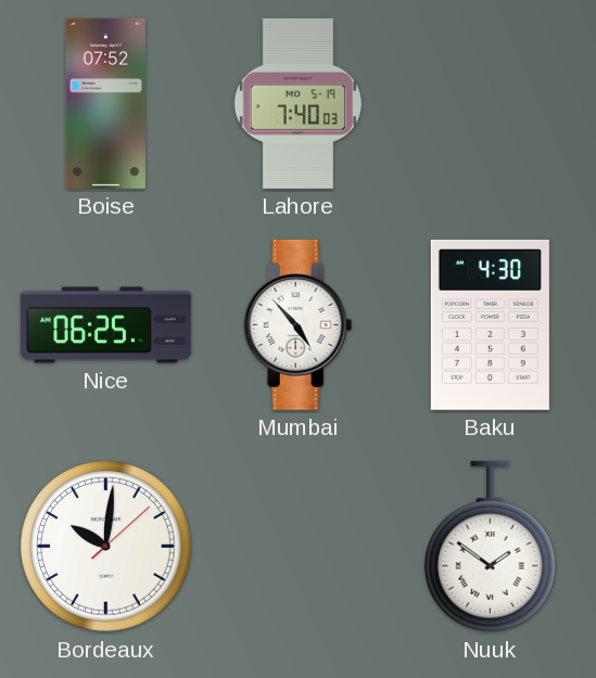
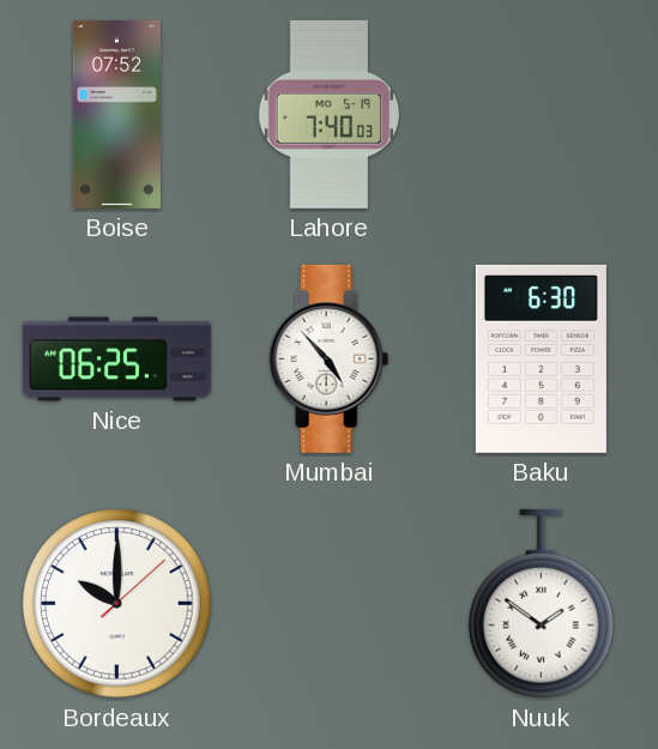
Baku: 4:30 -> 6:30 (541, 358)
Bordeaux: 10:01 -> 10:00 (117, 604)
